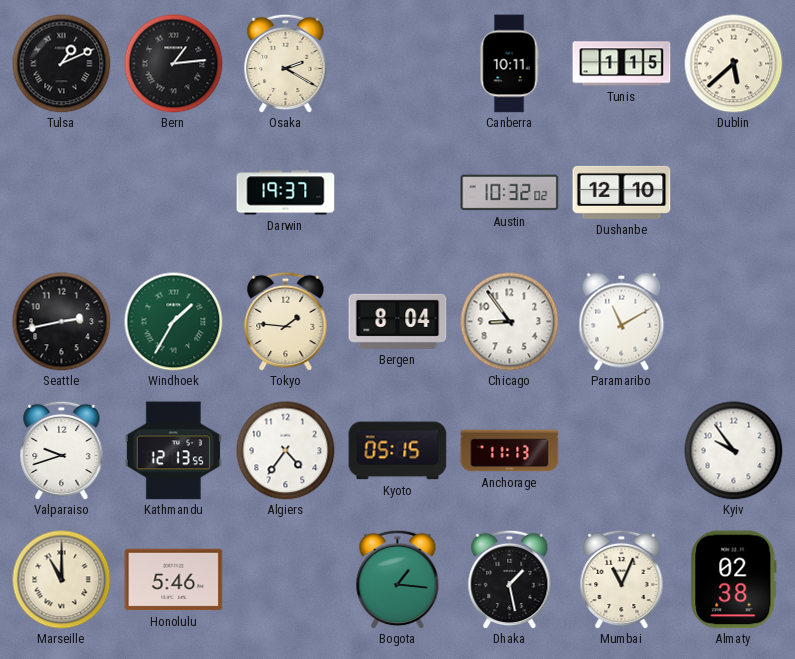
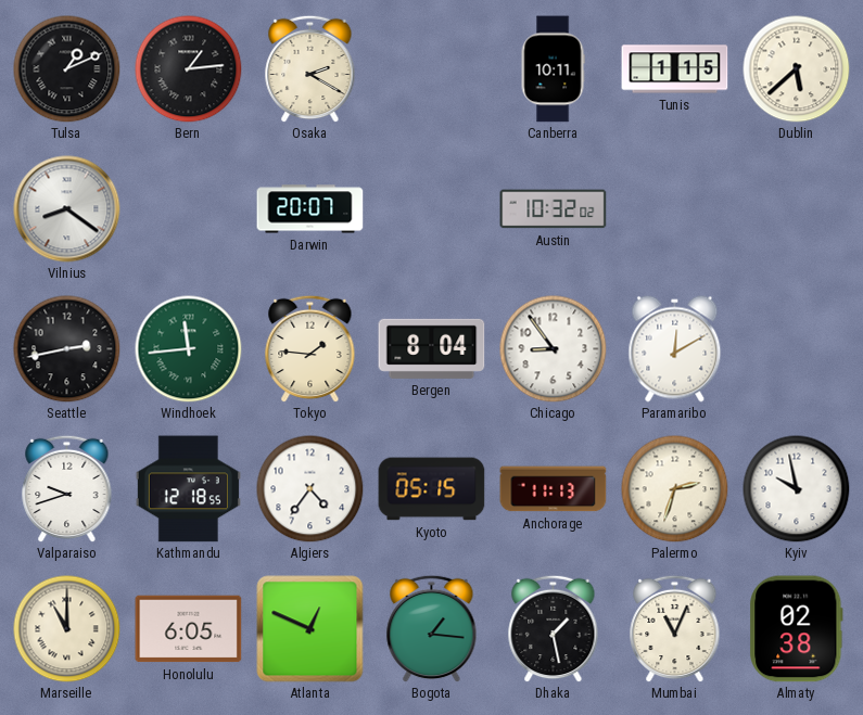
Vilnius: none -> 8:21 (67, 209)
Darwin: 19:37 -> 20:07 (310, 209)
Dushanbe: 12:10 -> none (622, 192)
Windhoek: 1:35 -> 11:44 (189, 349)
Paramaribo: 11:10 -> 12:10 (675, 349)
Kathmandu: 12:13 -> 12:18 (188, 489)
Palermo: none -> 2:33 (675, 489)
Kyiv: 9:54 -> 9:58 (797, 489)
Honolulu: 5:46 -> 6:05 (189, 629)
Atlanta: none -> 12:49 (310, 629)
